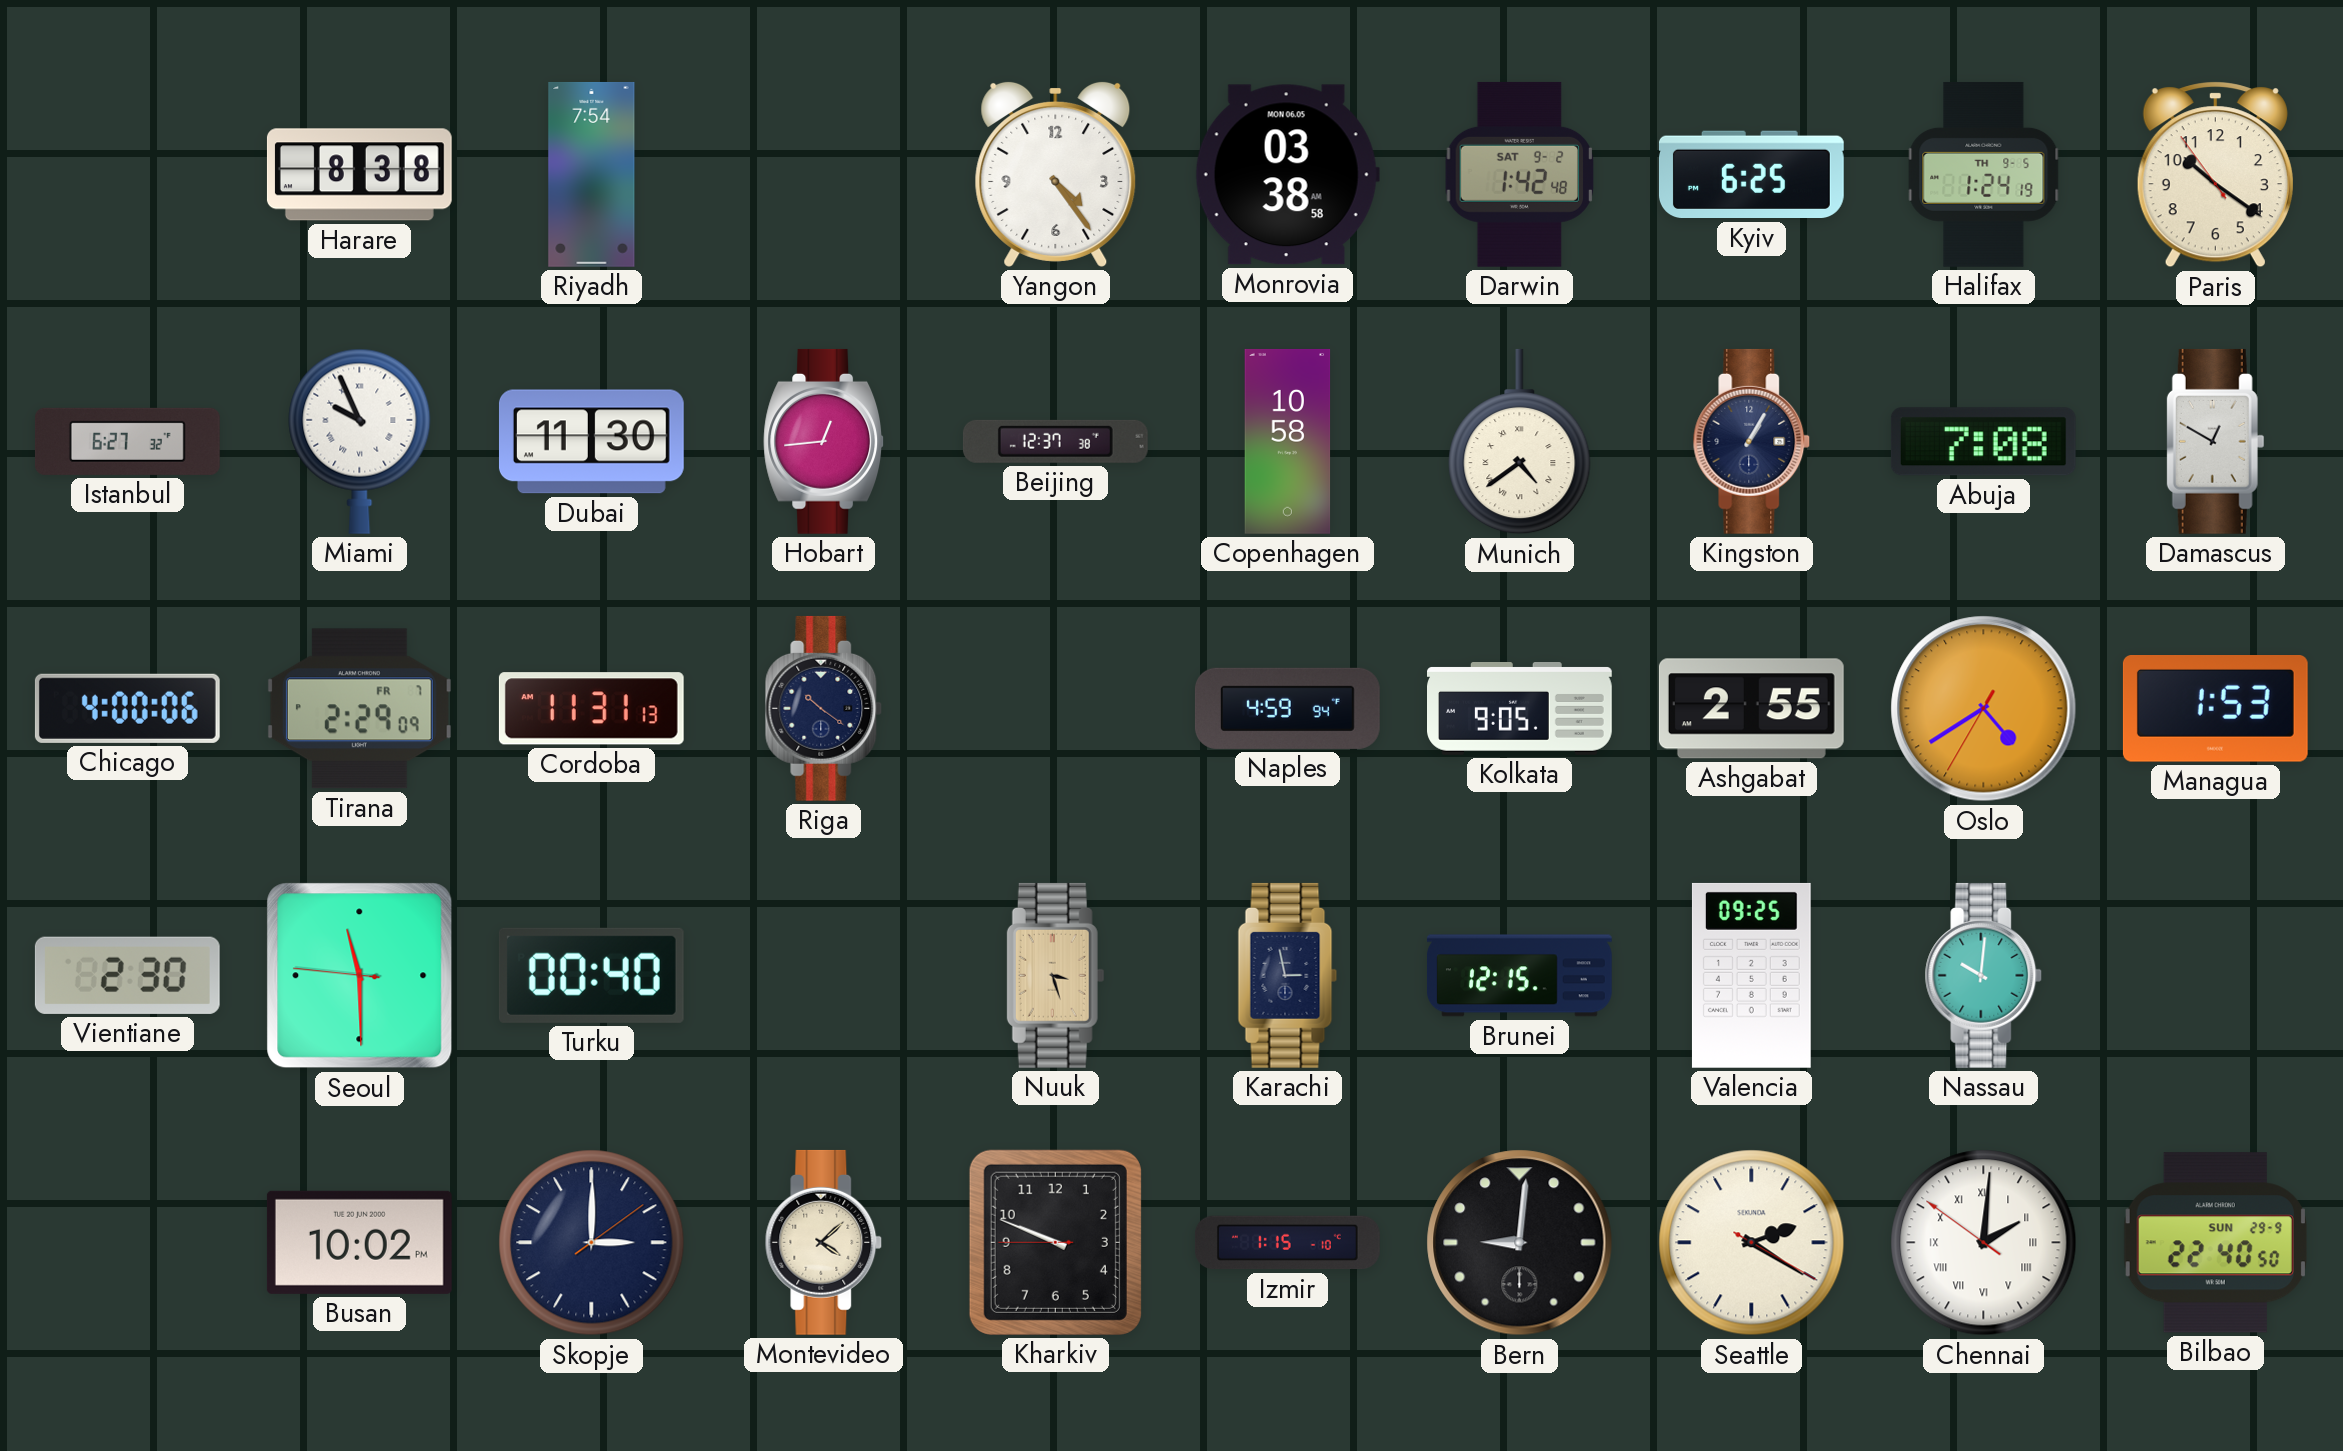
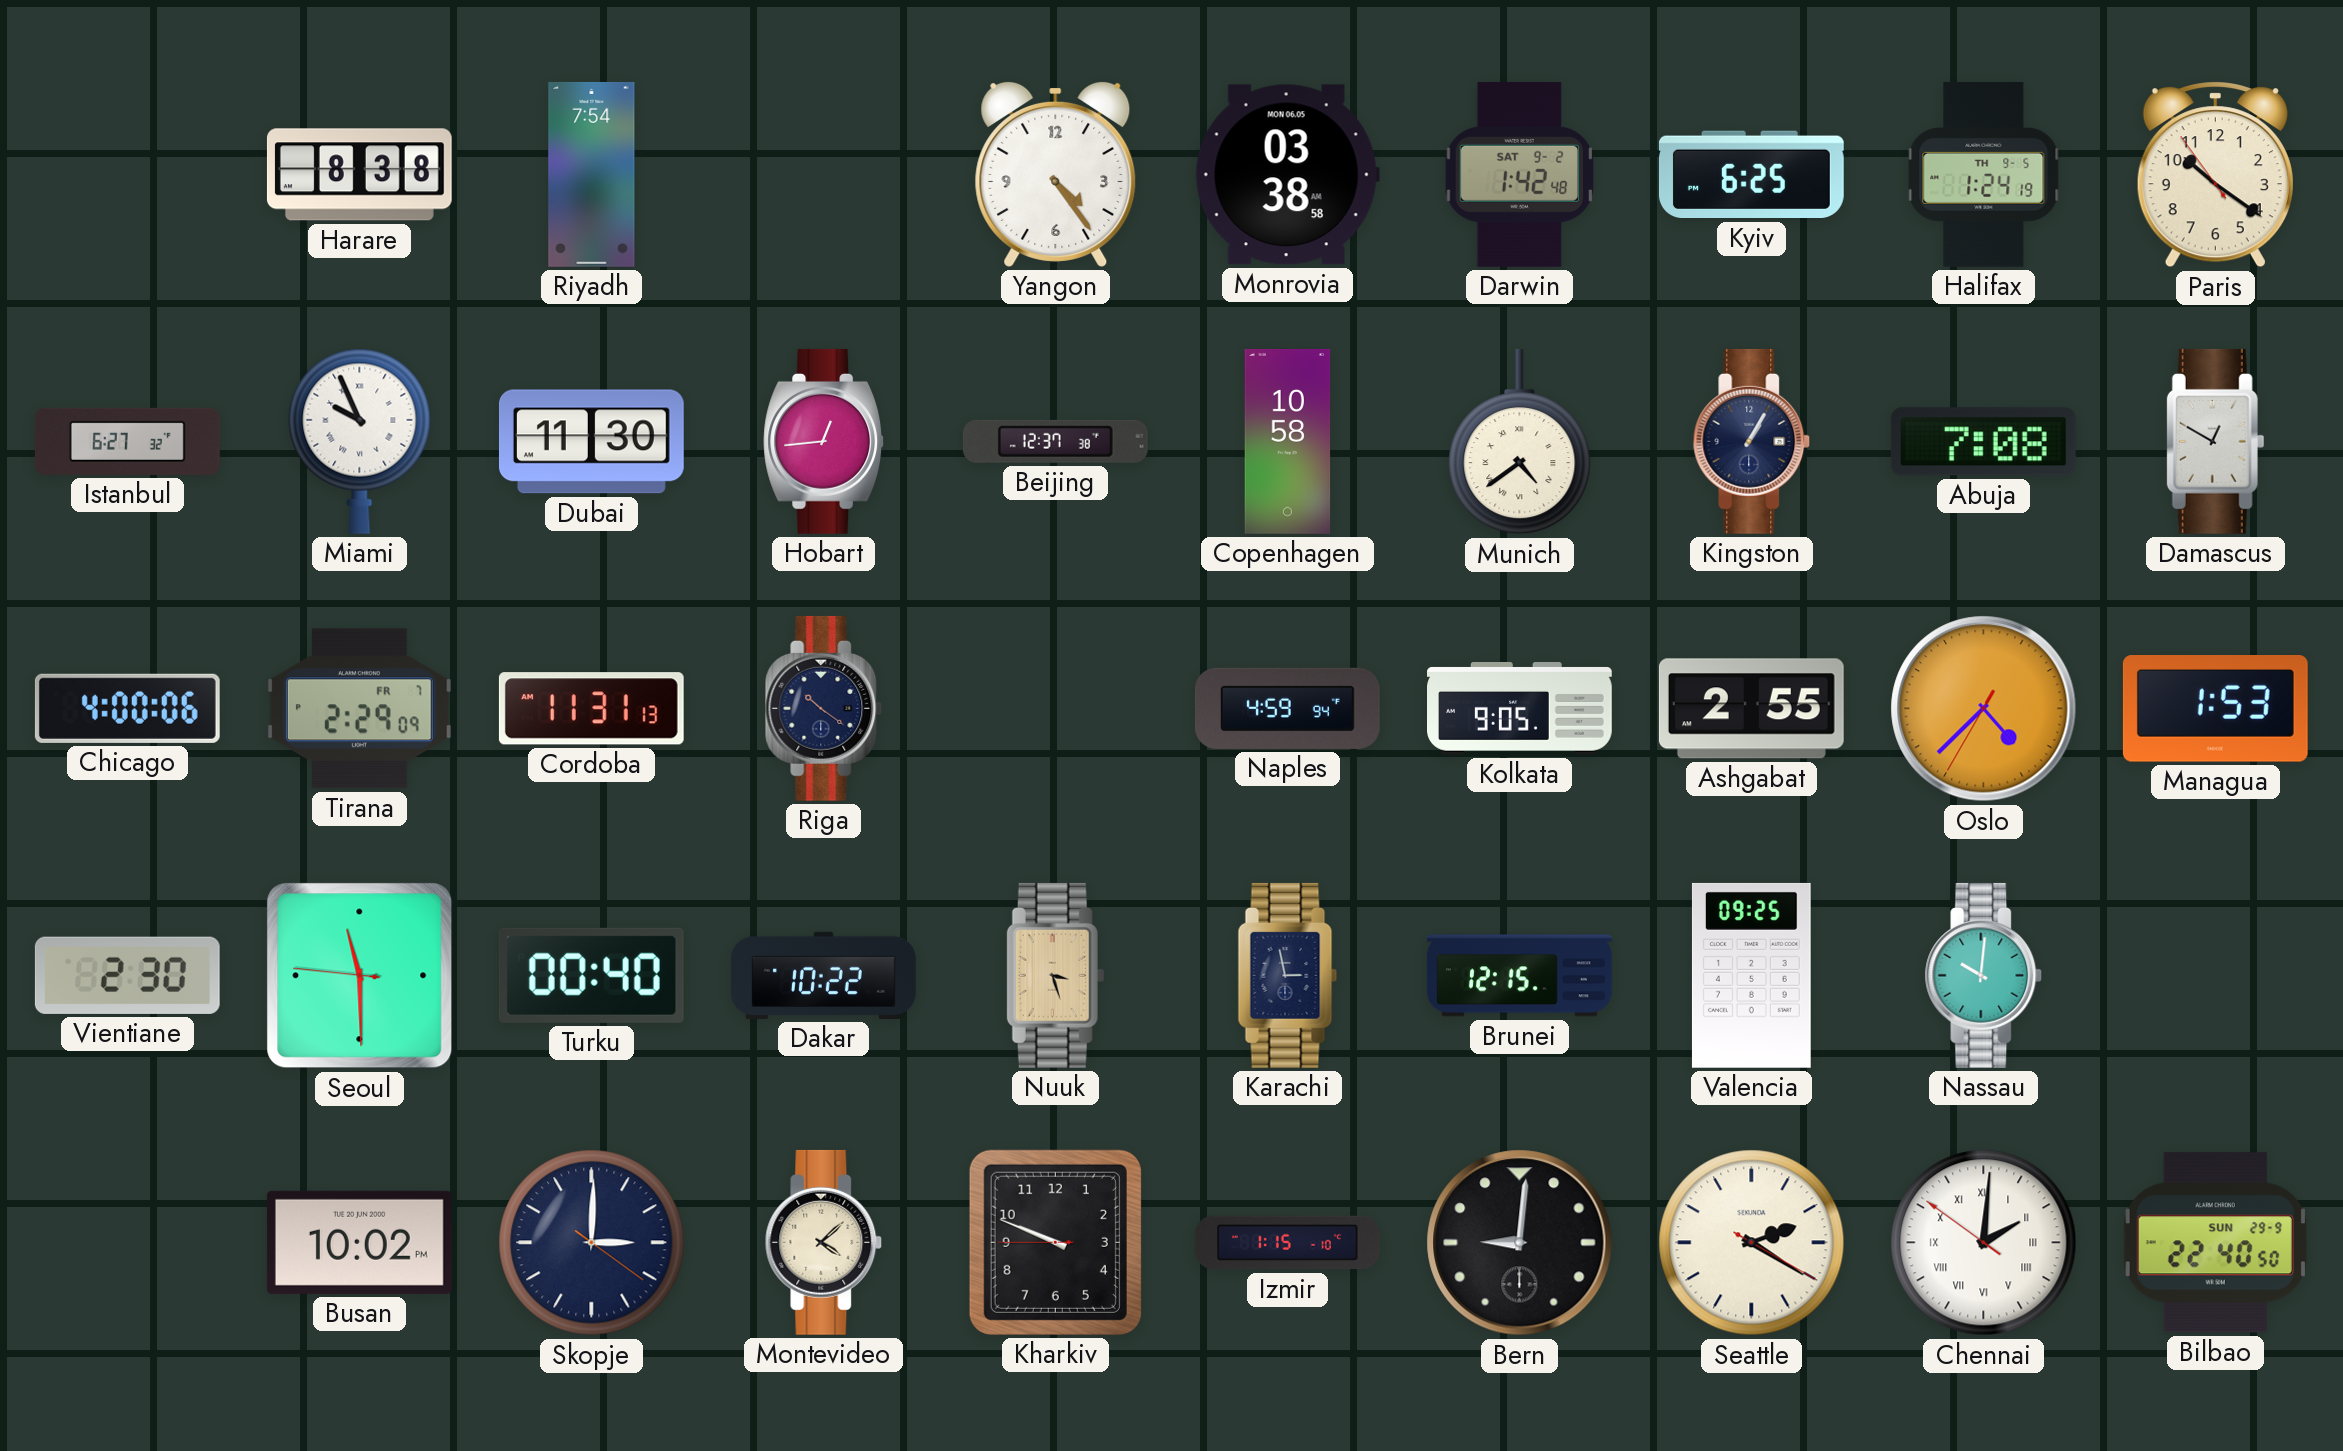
Oslo: 4:39 -> 4:37 (1984, 709)
Dakar: none -> 10:22 (824, 975)
Skopje: 3:00:09 -> 3:00:21 (592, 1243)
